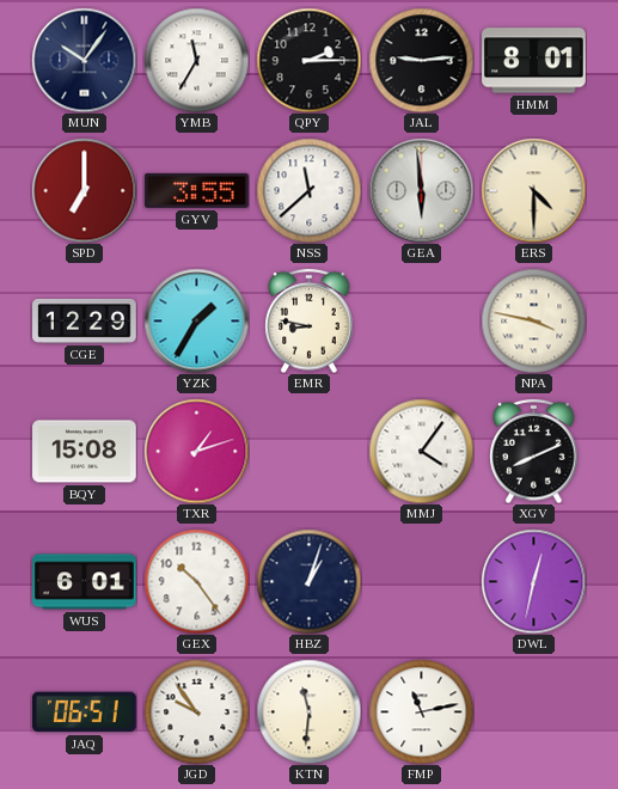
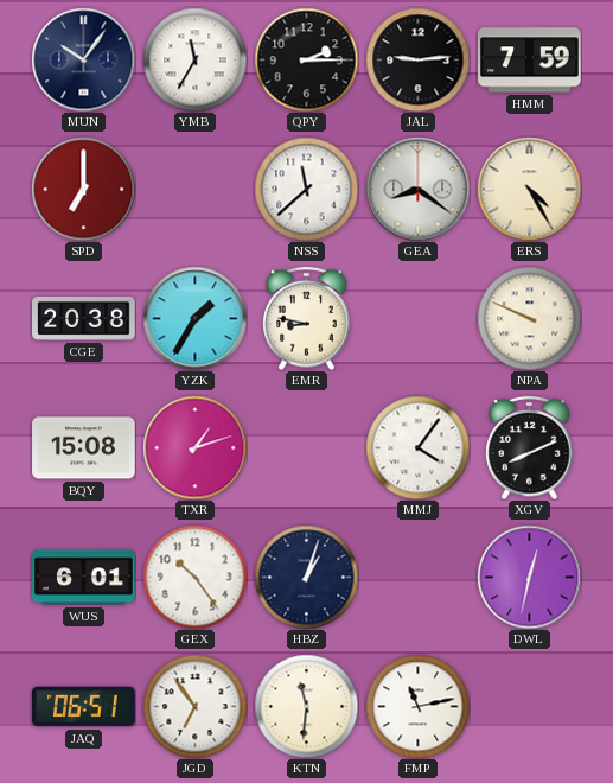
HMM: 8:01 -> 7:59 (530, 61)
GYV: 3:55 -> none (197, 190)
GEA: 5:59 -> 8:21 (417, 189)
ERS: 4:30 -> 4:25 (529, 189)
CGE: 12:29 -> 20:38 (84, 319)
NPA: 3:47 -> 9:49 (529, 318)
JGD: 9:54 -> 6:54 (194, 706)
